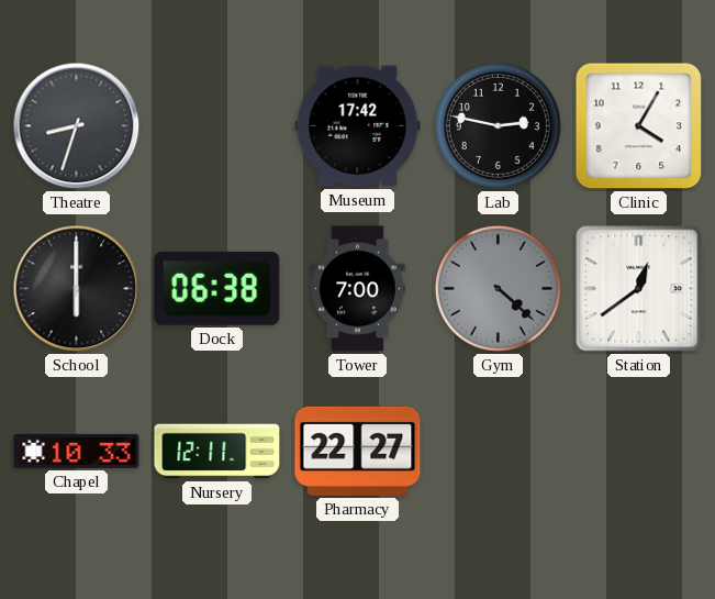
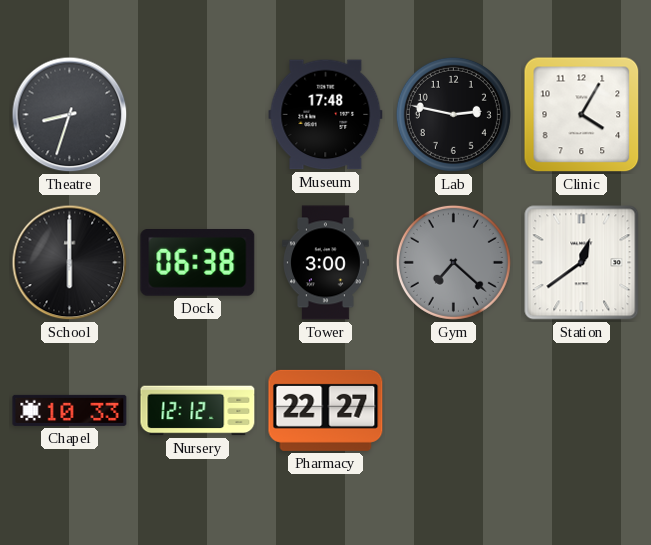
Museum: 17:42 -> 17:48 (326, 115)
Tower: 7:00 -> 3:00 (326, 263)
Gym: 4:22 -> 7:22 (453, 262)
Nursery: 12:11 -> 12:12 (198, 411)
